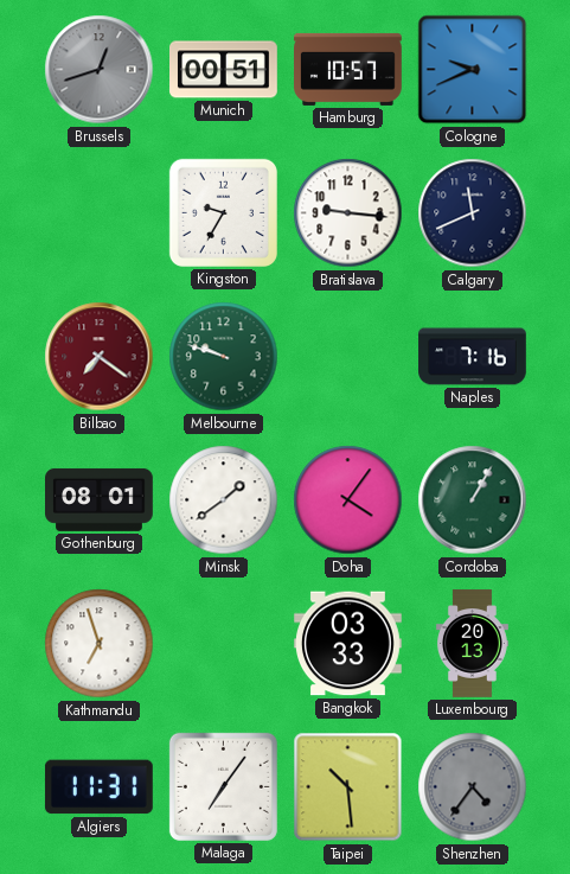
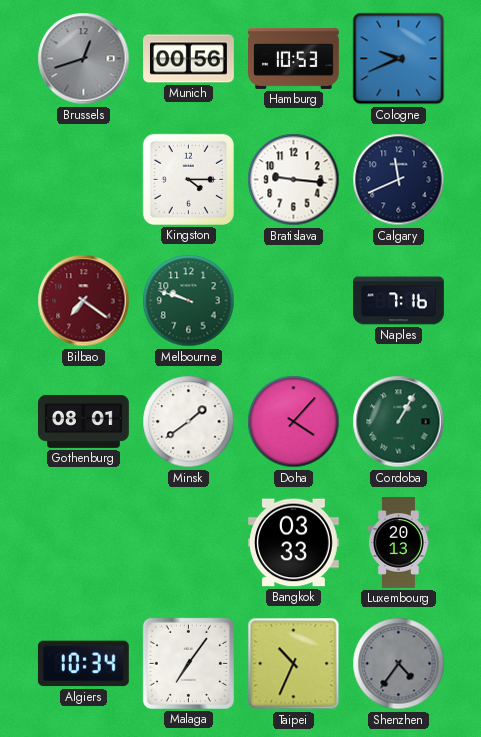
Munich: 00:51 -> 00:56 (189, 59)
Hamburg: 10:57 -> 10:53 (294, 58)
Kingston: 9:35 -> 4:15 (188, 179)
Doha: 4:06 -> 4:07 (294, 422)
Kathmandu: 6:57 -> none (100, 644)
Algiers: 11:31 -> 10:34 (83, 664)
Taipei: 10:29 -> 10:34 (294, 664)
